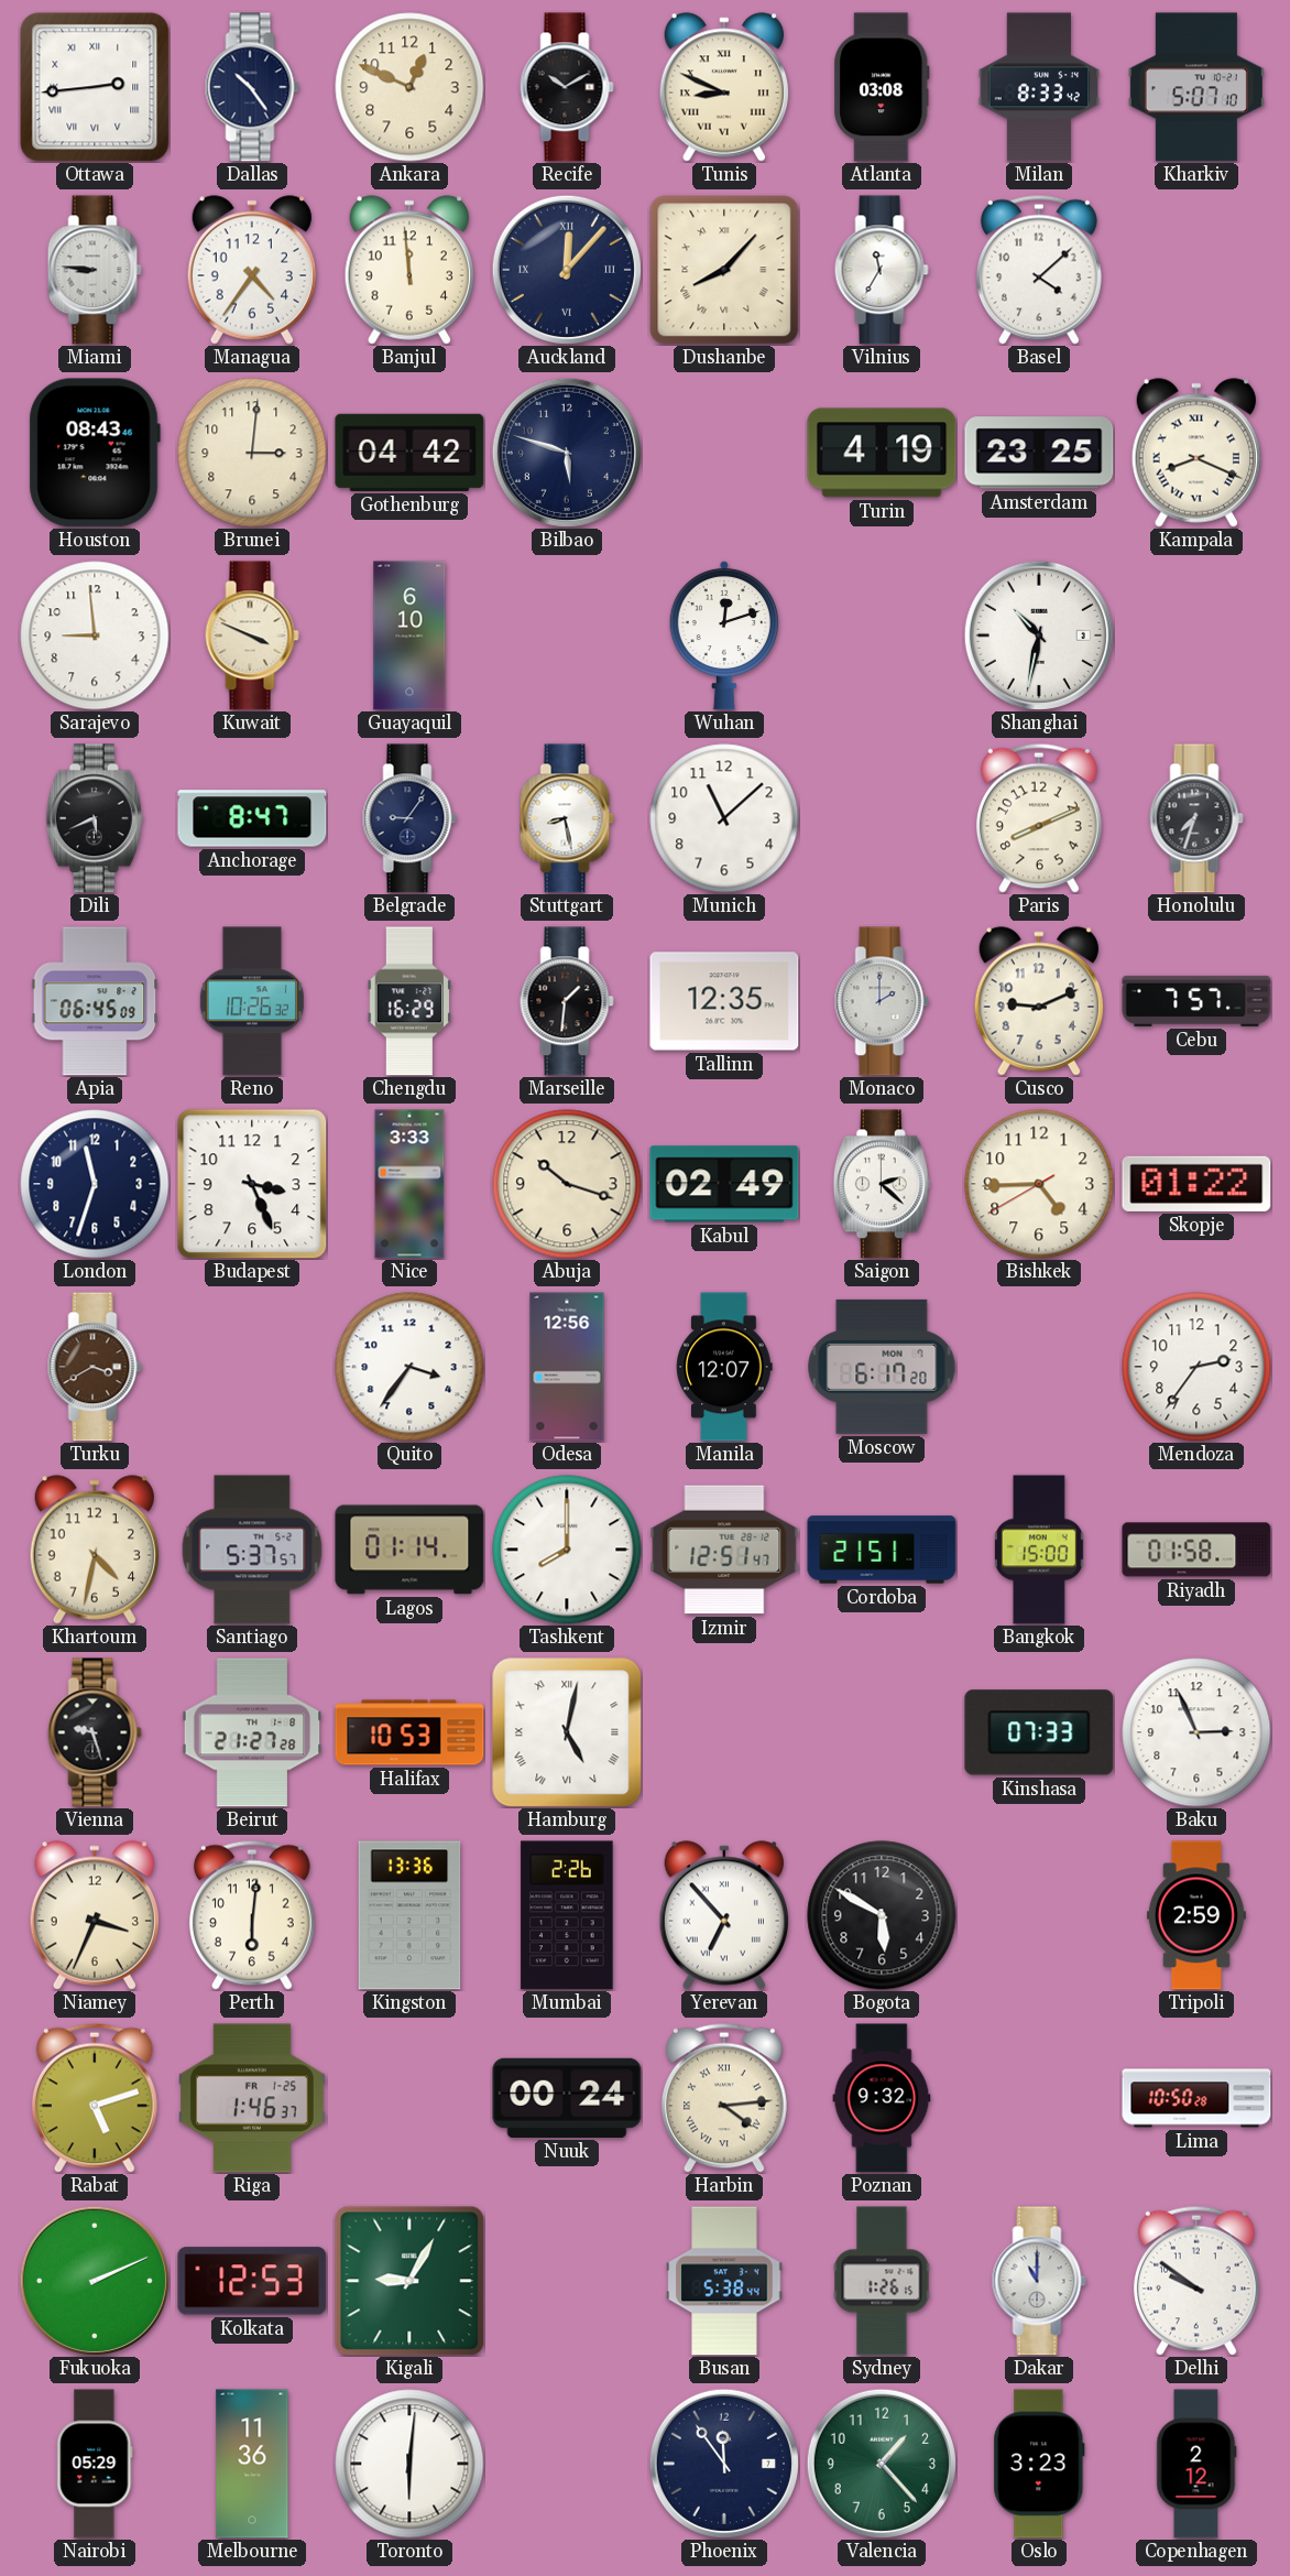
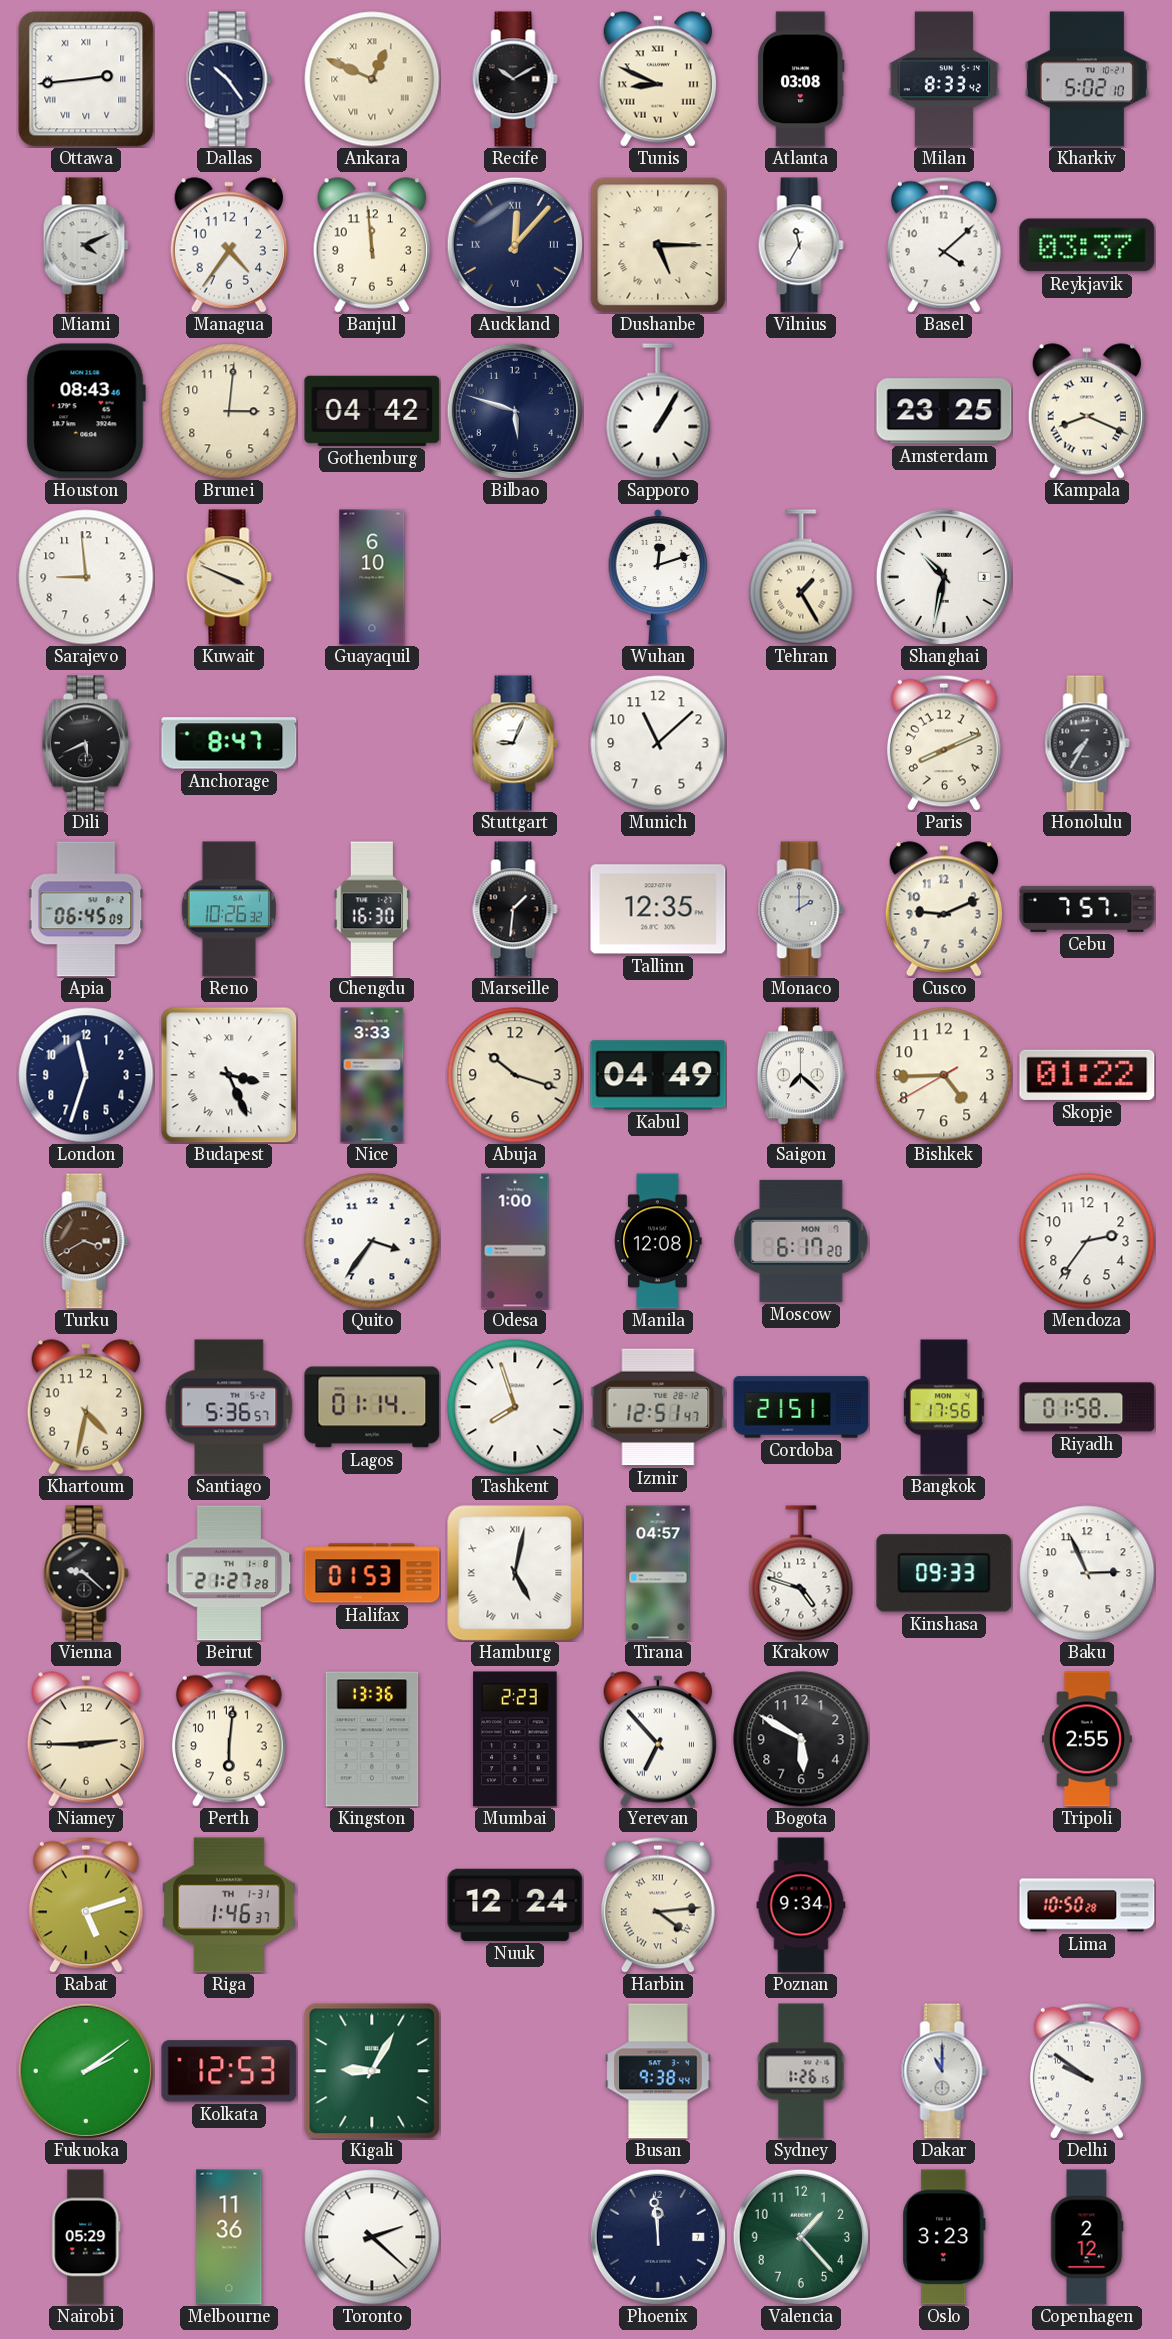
Ankara numerals: Arabic -> Roman (372, 79)
Kharkiv: 5:07 -> 5:02 (1087, 79)
Miami: 8:46 -> 4:11 (86, 245)
Dushanbe: 8:07 -> 5:15 (658, 245)
Reykjavik: none -> 03:37 (1087, 245)
Sapporo: none -> 1:05 (658, 411)
Turin: 4:19 -> none (882, 453)
Tehran: none -> 1:25 (801, 577)
Belgrade: 9:06 -> none (409, 818)
Stuttgart: 8:28 -> 9:04 (515, 743)
Honolulu: 7:33 -> 7:35 (1087, 743)
Chengdu: 16:29 -> 16:30 (372, 909)
Budapest numerals: Arabic -> Roman (229, 1075)
Kabul: 02:49 -> 04:49 (658, 1075)
Saigon: 2:22 -> 7:22 (801, 1075)
Odesa: 12:56 -> 1:00 (515, 1241)
Manila: 12:07 -> 12:08 (658, 1241)
Santiago: 5:37 -> 5:36 (229, 1407)
Tashkent: 8:00 -> 7:57 (515, 1407)
Bangkok: 15:00 -> 17:56 (944, 1407)
Vienna: 9:27 -> 9:22 (86, 1573)
Halifax: 10:53 -> 01:53 (372, 1573)
Tirana: none -> 04:57 (658, 1573)
Krakow: none -> 4:48 (801, 1573)
Kinshasa: 07:33 -> 09:33 (944, 1573)
Niamey: 3:34 -> 2:45 (85, 1739)
Mumbai: 2:26 -> 2:23 (515, 1739)
Tripoli: 2:59 -> 2:55 (1087, 1739)
Riga date: FR 1-25 -> TH 1-31 (230, 1905)
Nuuk: 00:24 -> 12:24 (515, 1905)
Poznan: 9:32 -> 9:34 (801, 1905)
Fukuoka: 2:11 -> 2:09 (86, 2071)
Busan: 5:38 -> 9:38 (658, 2071)
Toronto: 6:01 -> 2:22 (372, 2237)
Phoenix: 11:54 -> 11:59 (658, 2237)
